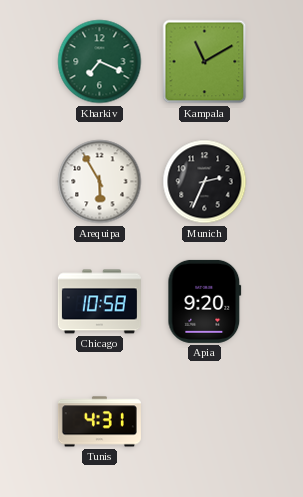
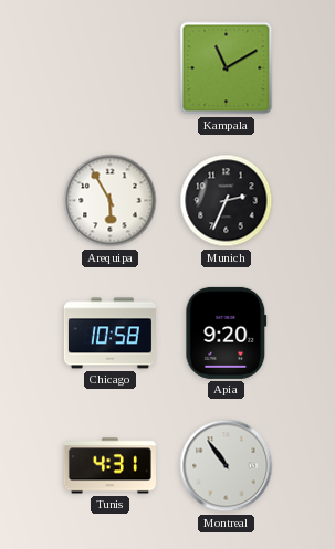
Kharkiv: 7:19 -> none (100, 62)
Montreal: none -> 10:54 (227, 466)
